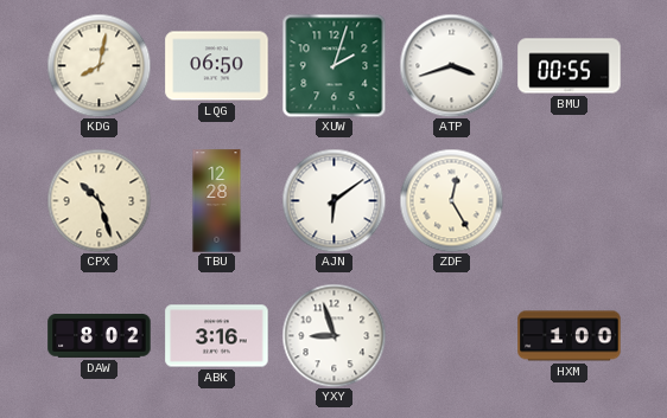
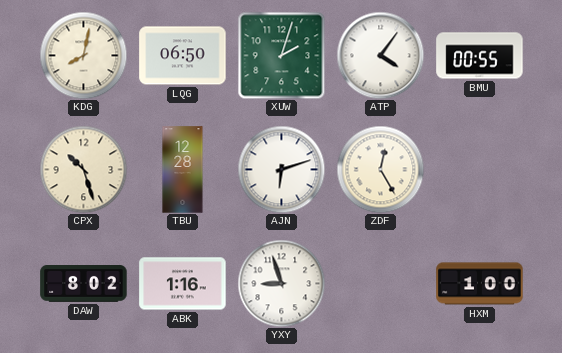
ATP: 3:42 -> 4:06 (380, 55)
AJN: 6:09 -> 6:12 (281, 169)
ABK: 3:16 -> 1:16 (183, 284)
